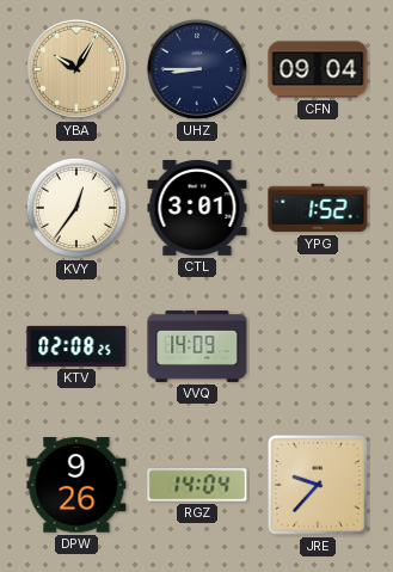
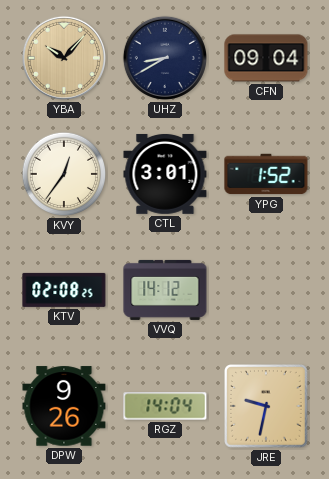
YBA: 10:05 -> 10:07 (64, 58)
UHZ: 8:45 -> 8:40 (165, 58)
VVQ: 14:09 -> 14:12 (165, 290)
JRE: 9:37 -> 9:32 (267, 407)
